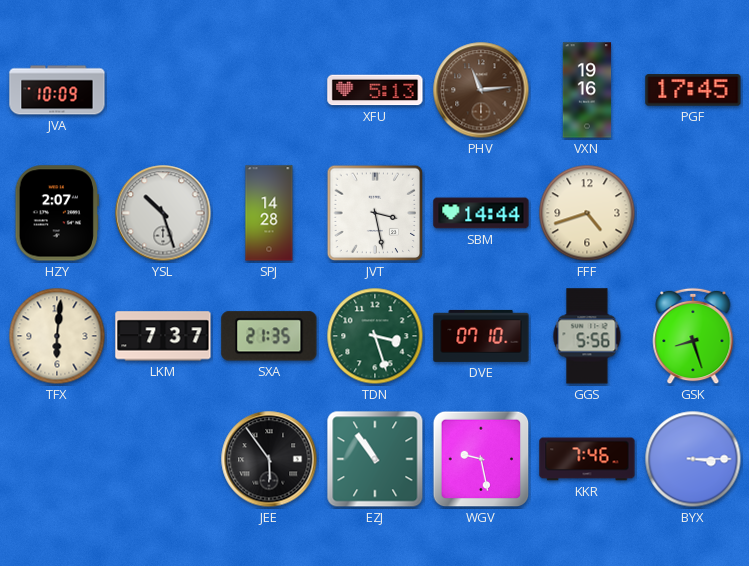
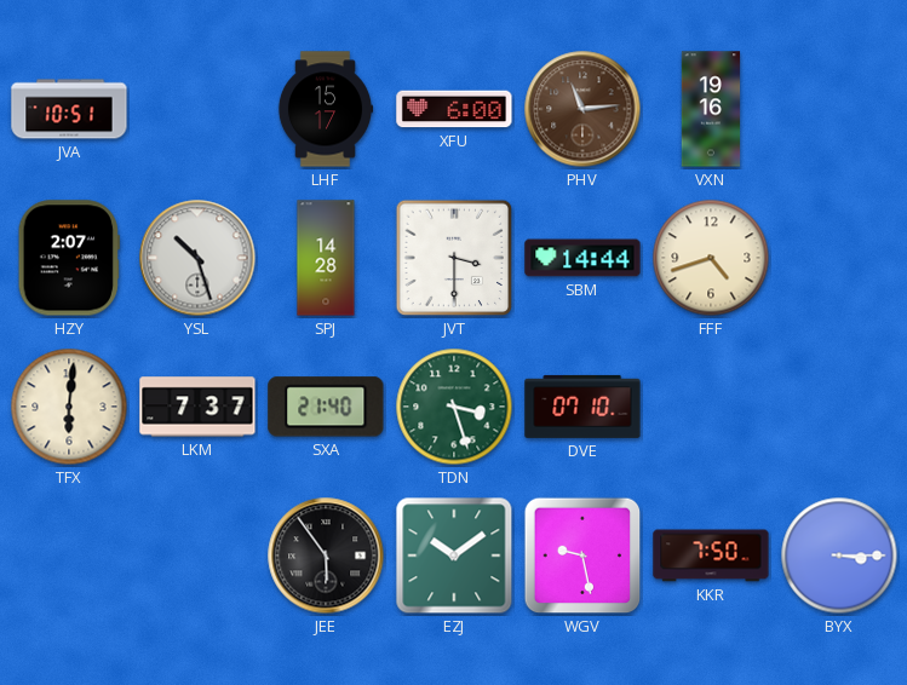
JVA: 10:09 -> 10:51 (69, 109)
LHF: none -> 15:17 (326, 109)
XFU: 5:13 -> 6:00 (454, 109)
PGF: 17:45 -> none (693, 90)
JVT: 3:28 -> 3:30 (454, 258)
SXA: 21:35 -> 21:40 (326, 407)
GGS: 5:56 -> none (587, 336)
GSK: 8:27 -> none (693, 336)
EZJ: 10:54 -> 10:09 (454, 556)
KKR: 7:46 -> 7:50 (711, 556)
